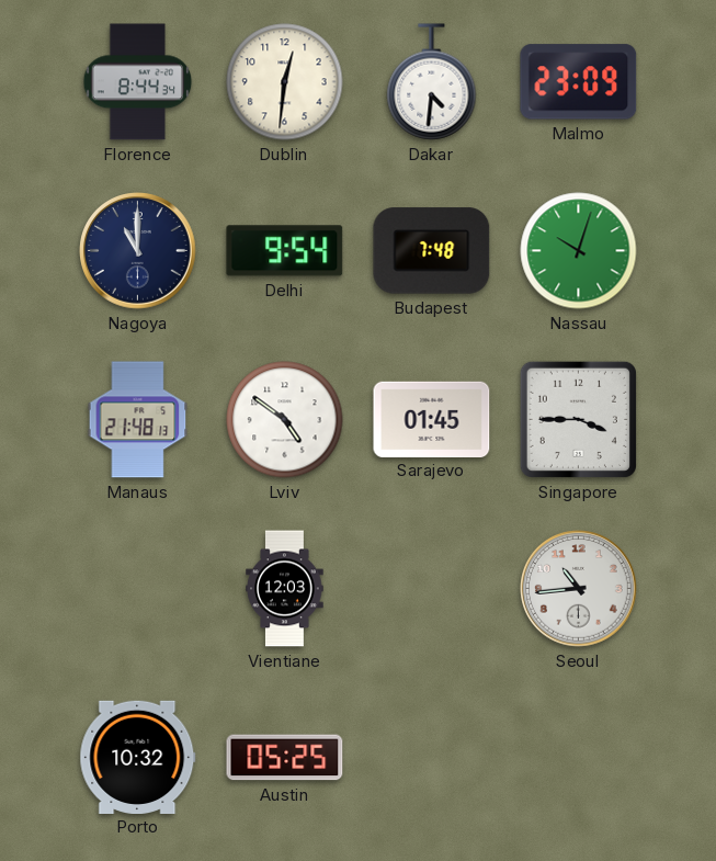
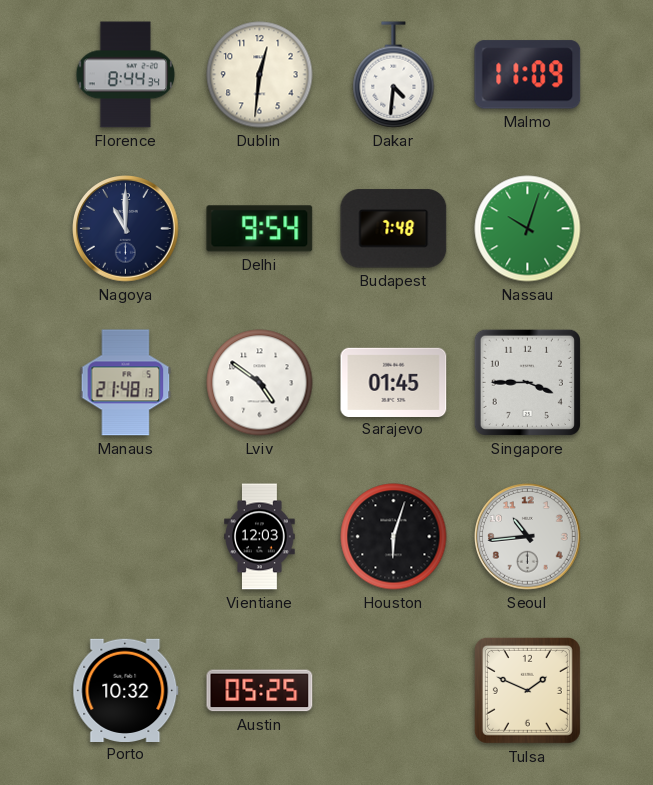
Malmo: 23:09 -> 11:09 (528, 75)
Houston: none -> 6:03 (394, 537)
Tulsa: none -> 1:49 (527, 690)
